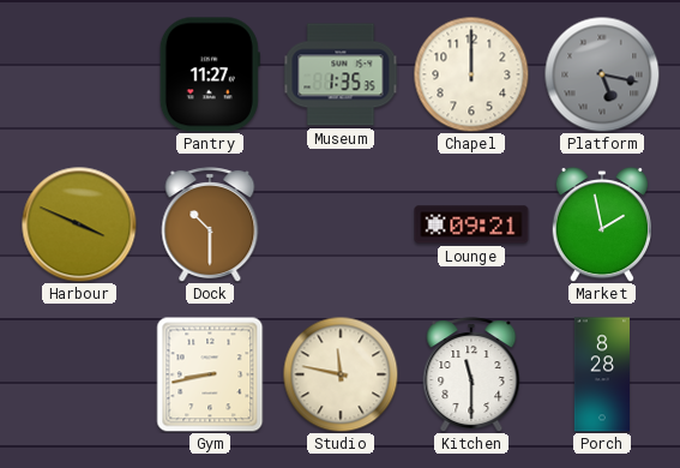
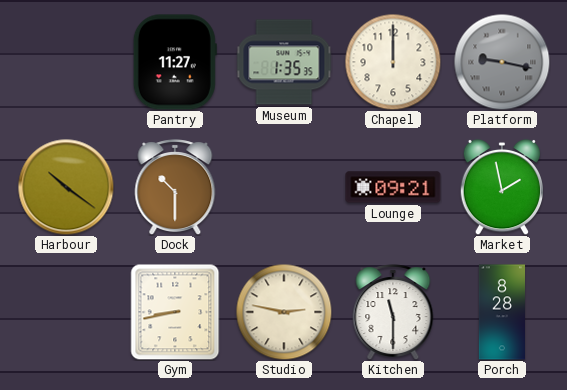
Platform: 5:17 -> 9:17 (502, 62)
Harbour: 3:49 -> 10:21 (66, 187)
Studio: 11:47 -> 2:47 (284, 312)
